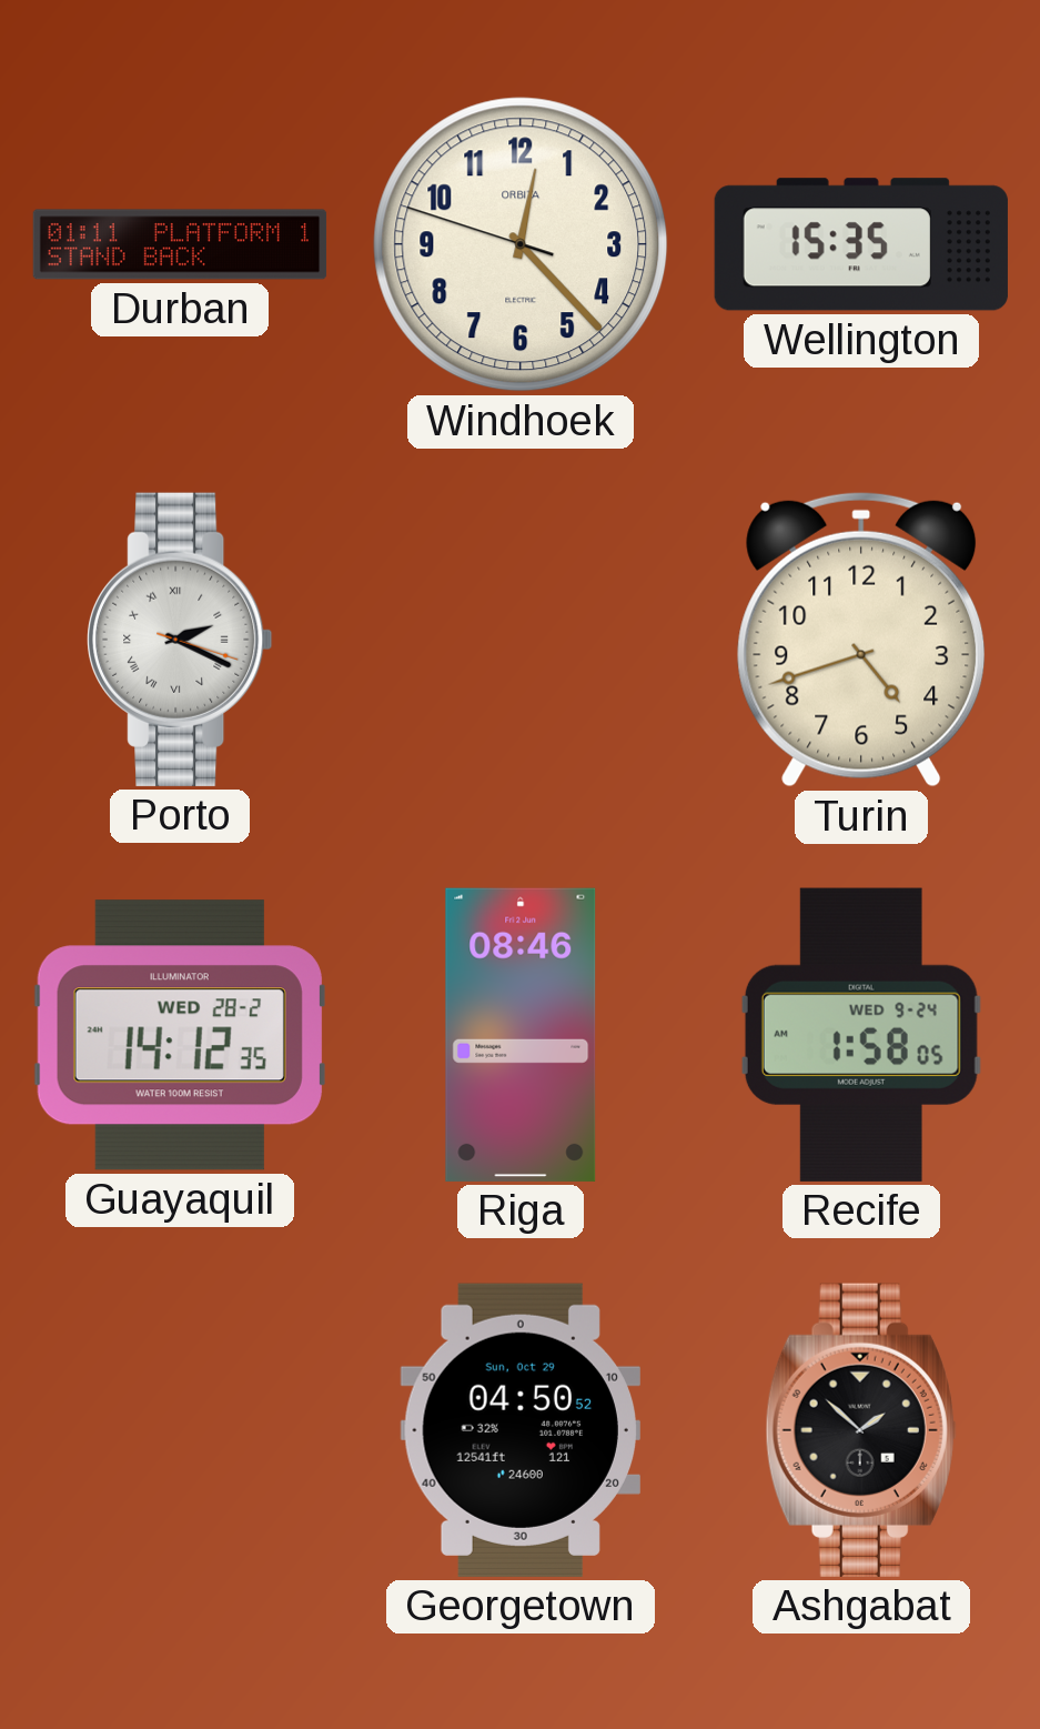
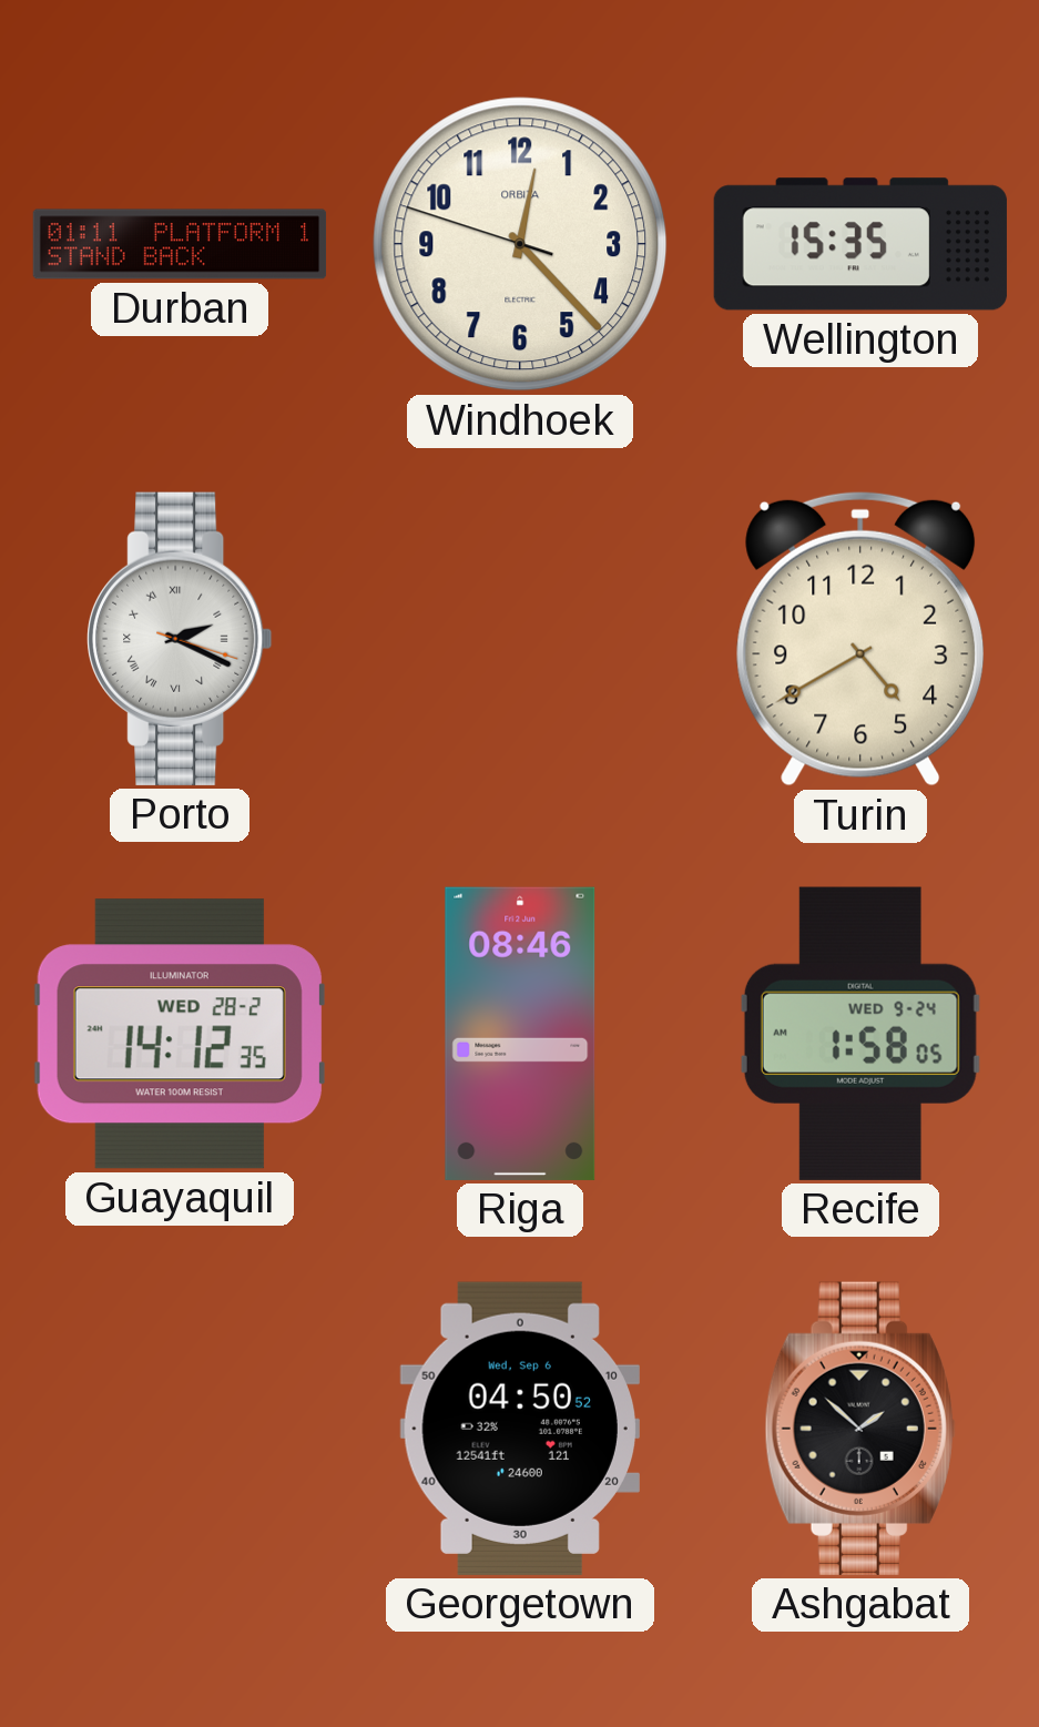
Turin: 4:42 -> 4:40 (860, 639)
Georgetown date: Sun, Oct 29 -> Wed, Sep 6 (520, 1429)
